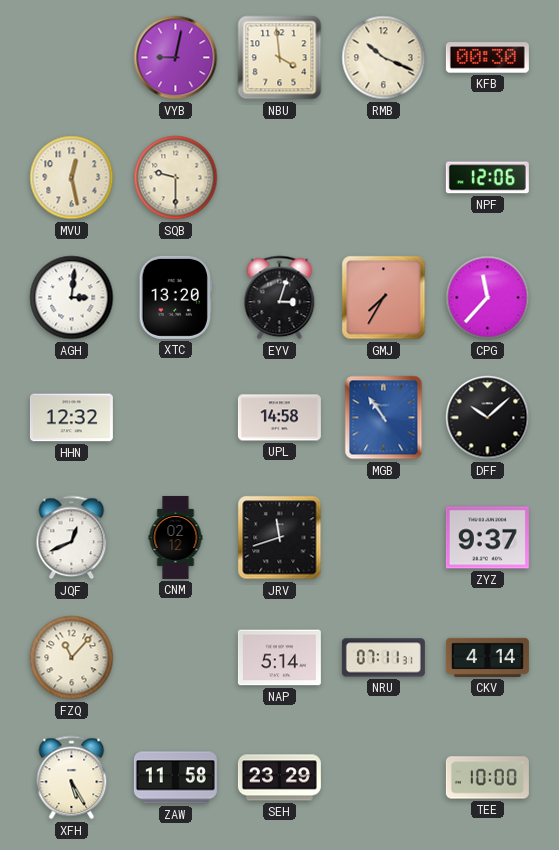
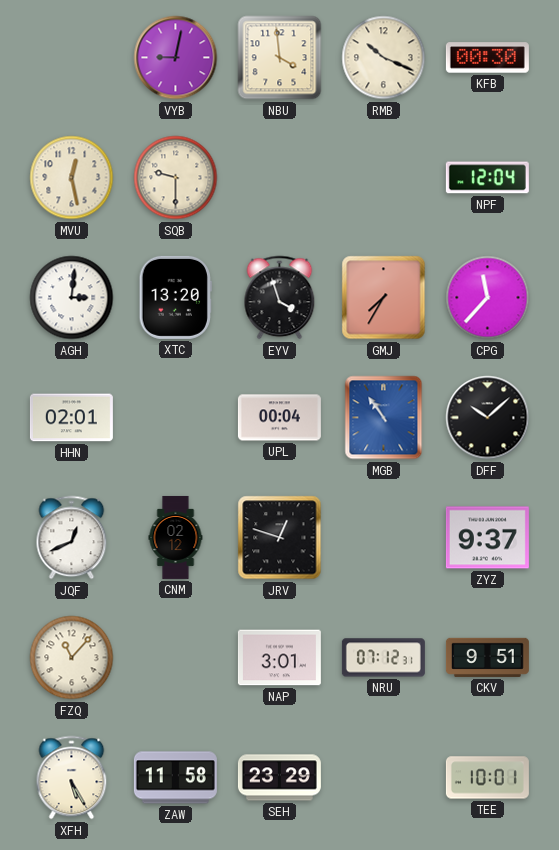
NPF: 12:06 -> 12:04 (487, 178)
EYV: 3:03 -> 3:57 (280, 298)
HHN: 12:32 -> 02:01 (71, 418)
UPL: 14:58 -> 00:04 (279, 418)
JRV: 11:42 -> 12:48 (280, 538)
NAP: 5:14 -> 3:01 (279, 658)
NRU: 07:11 -> 07:12 (383, 658)
CKV: 4:14 -> 9:51 (487, 657)
TEE: 10:00 -> 10:01 (487, 778)
